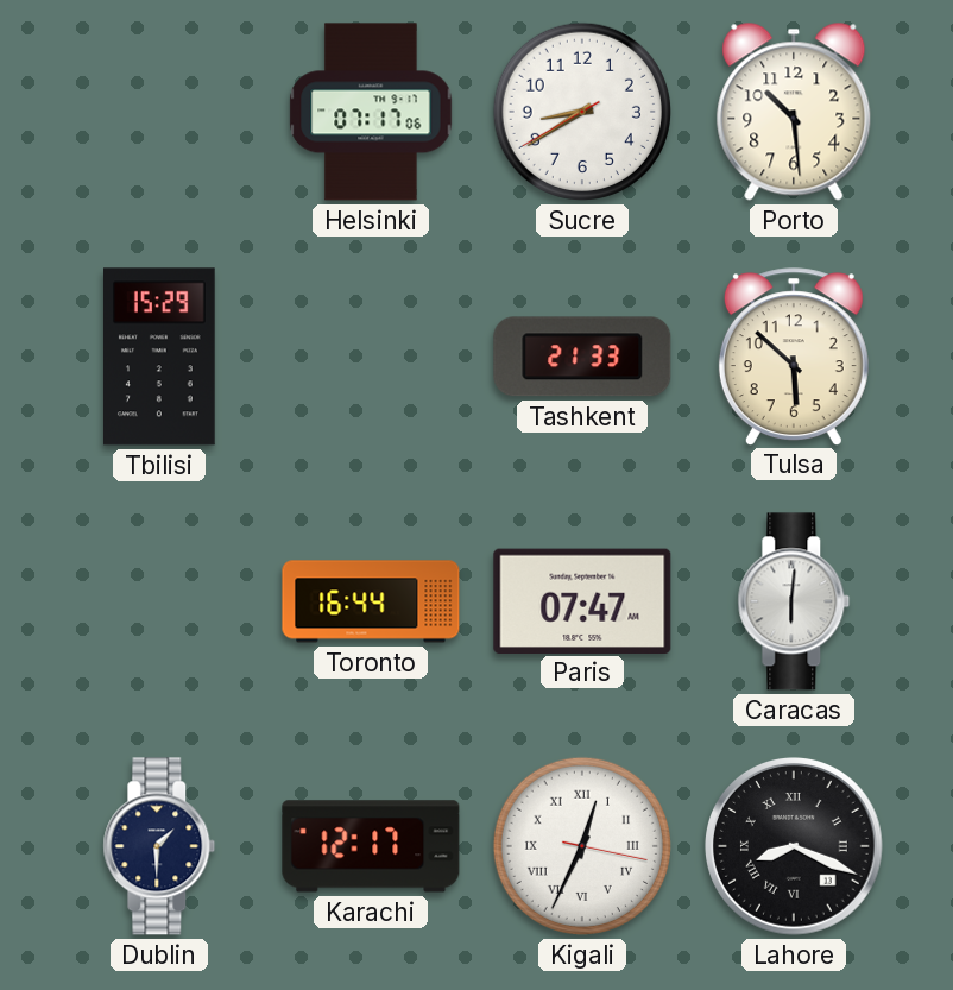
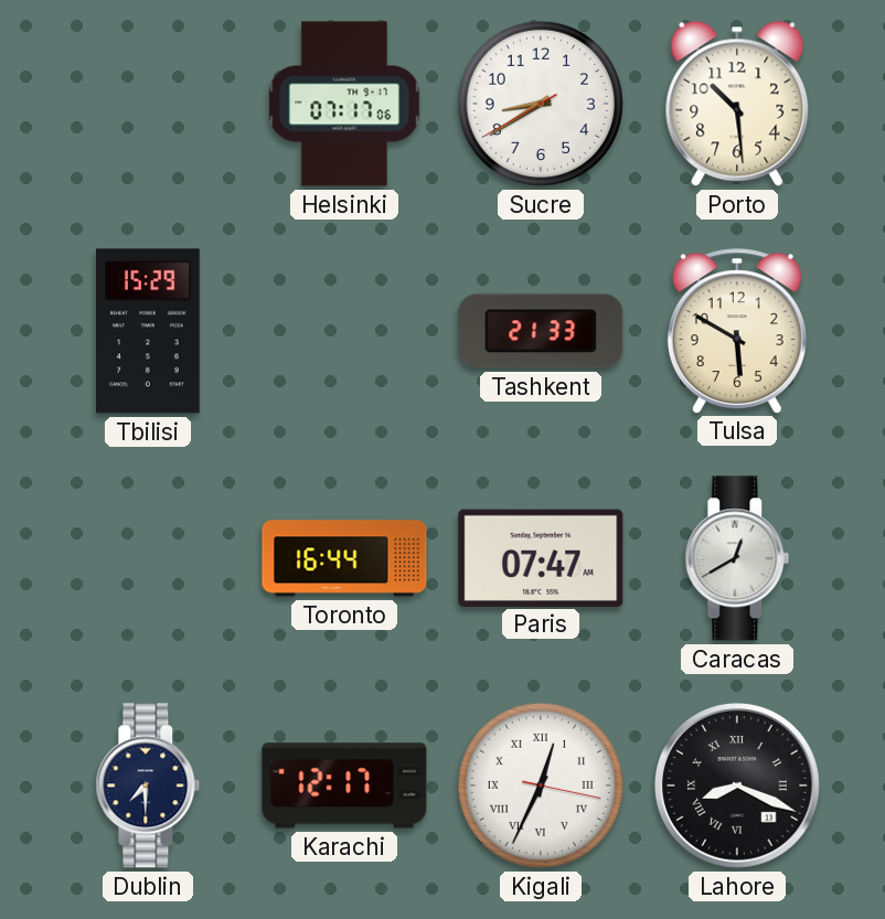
Tulsa: 5:52 -> 5:50 (737, 331)
Caracas: 6:01 -> 12:40 (737, 558)
Dublin: 1:30 -> 7:30 (148, 786)
